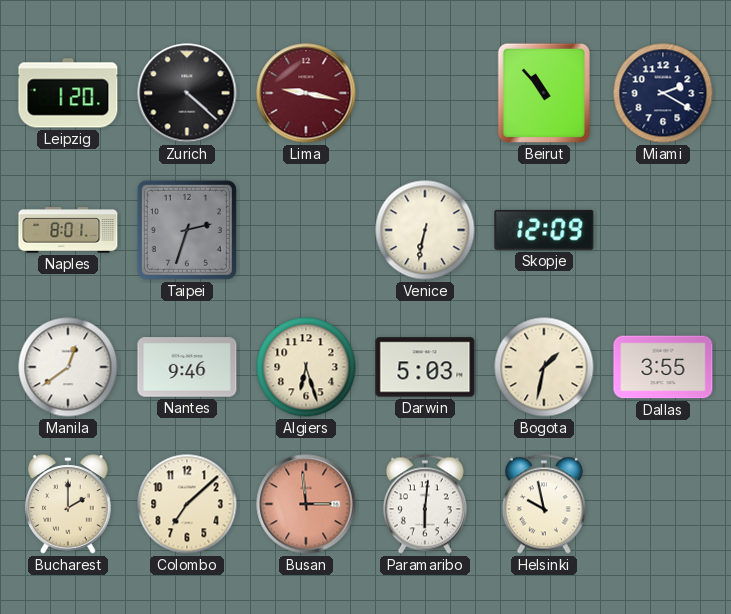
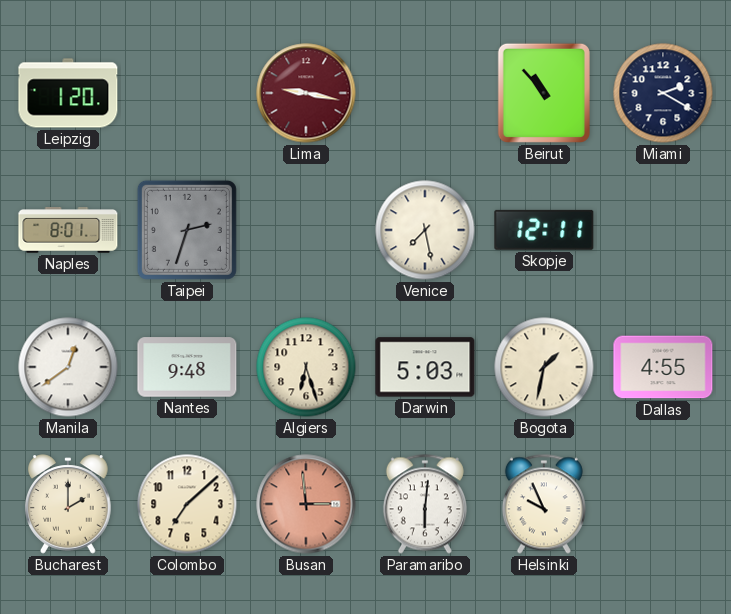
Zurich: 4:22 -> none (187, 93)
Venice: 6:32 -> 7:28 (425, 230)
Skopje: 12:09 -> 12:11 (544, 230)
Nantes: 9:46 -> 9:48 (187, 367)
Dallas: 3:55 -> 4:55 (663, 367)
Helsinki: 9:58 -> 9:56 (544, 504)
